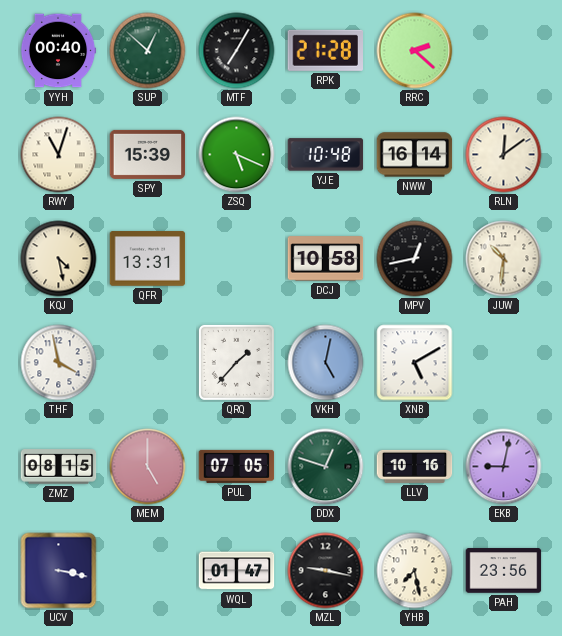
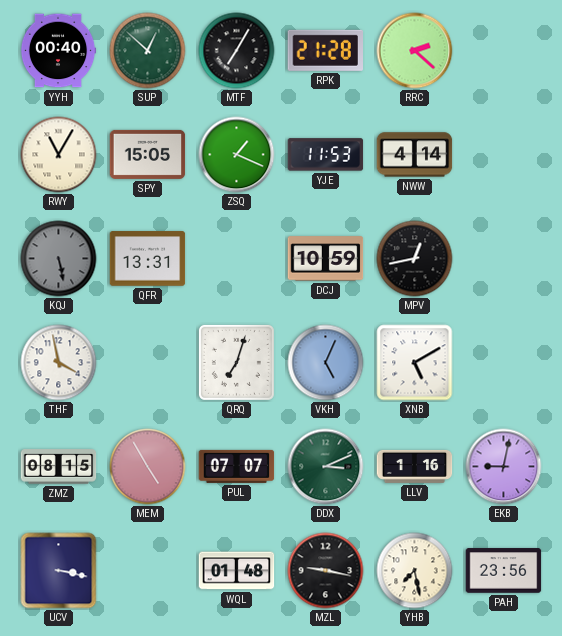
RWY: 11:03 -> 11:05 (59, 155)
SPY: 15:39 -> 15:05 (148, 154)
ZSQ: 5:19 -> 1:19 (237, 155)
YJE: 10:48 -> 11:53 (326, 155)
NWW: 16:14 -> 4:14 (415, 155)
RLN: 12:09 -> none (504, 155)
KQJ: 4:28 -> 5:28 (59, 259)
KQJ dial: cream -> grey (59, 259)
DCJ: 10:58 -> 10:59 (326, 259)
JUW: 10:31 -> none (504, 259)
QRQ: 1:37 -> 7:03 (236, 362)
VKH: 5:02 -> 5:04 (326, 363)
MEM: 5:00 -> 4:55 (148, 467)
PUL: 07:05 -> 07:07 (237, 466)
DDX: 12:48 -> 3:11 (326, 467)
LLV: 10:16 -> 1:16 (415, 466)
WQL: 01:47 -> 01:48 (237, 571)
